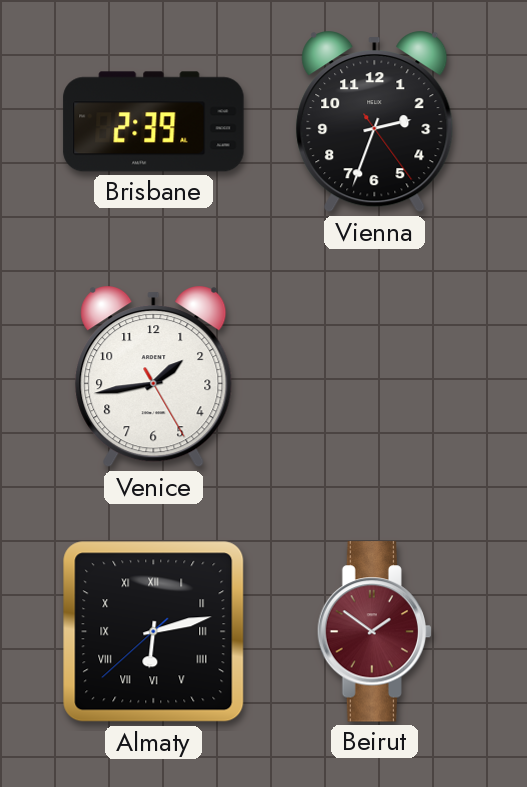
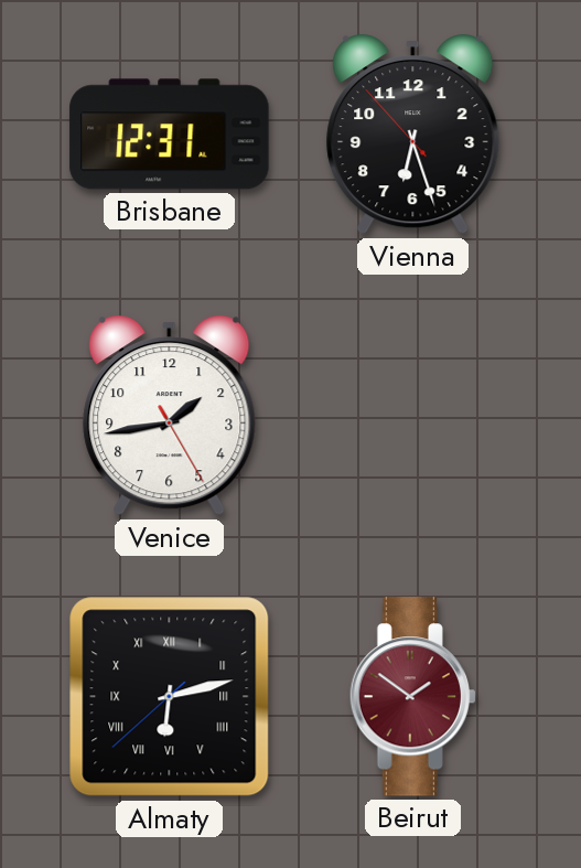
Brisbane: 2:39 -> 12:31 (170, 135)
Vienna: 2:33 -> 6:26 (413, 136)
